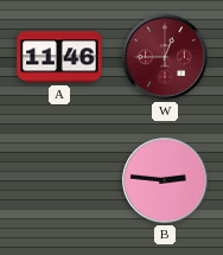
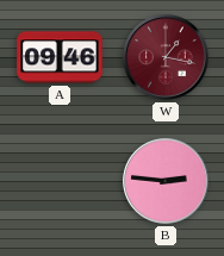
A: 11:46 -> 09:46 (60, 57)
W: 12:45 -> 1:17 (166, 57)
